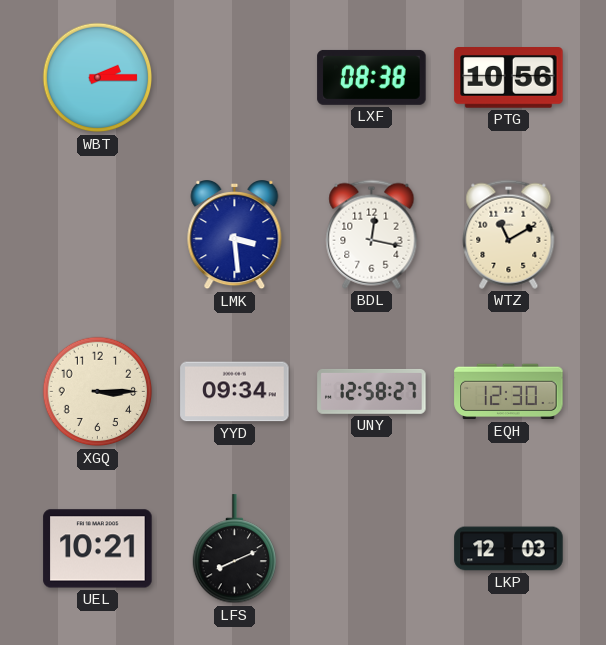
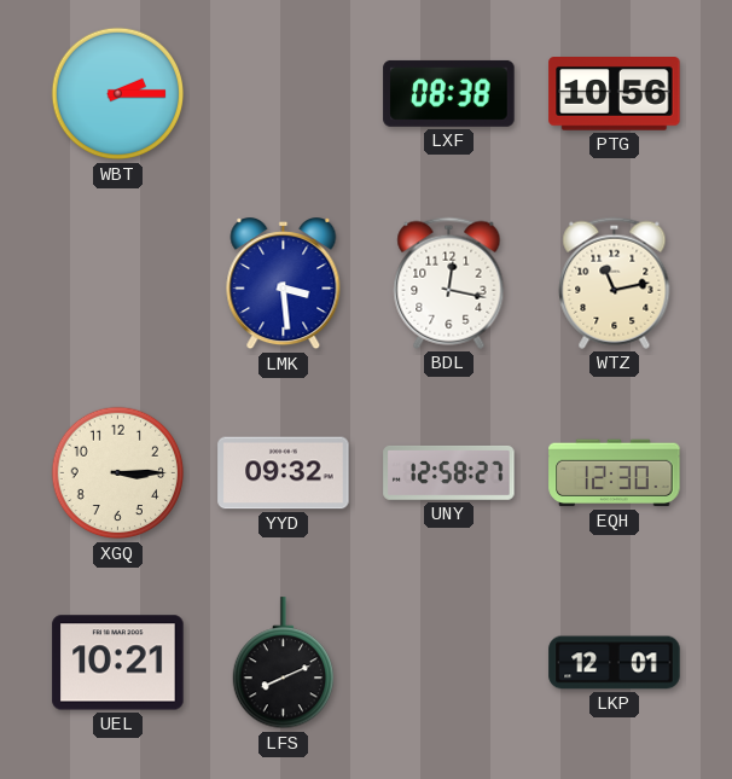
WTZ: 11:10 -> 11:13 (615, 283)
YYD: 09:34 -> 09:32 (284, 473)
LKP: 12:03 -> 12:01 (615, 663)
